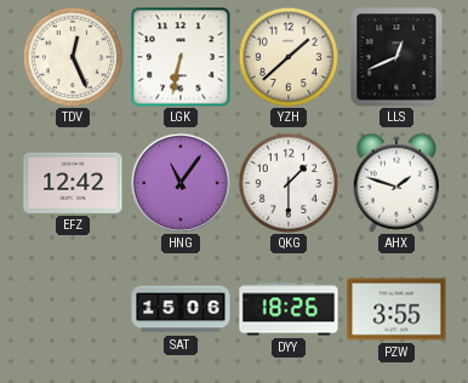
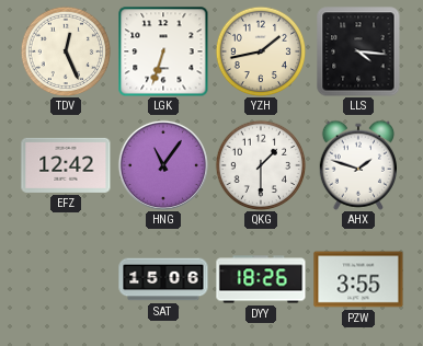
LGK: 6:32 -> 6:33 (163, 51)
YZH: 1:38 -> 1:43 (261, 51)
LLS: 12:41 -> 4:16 (358, 51)
